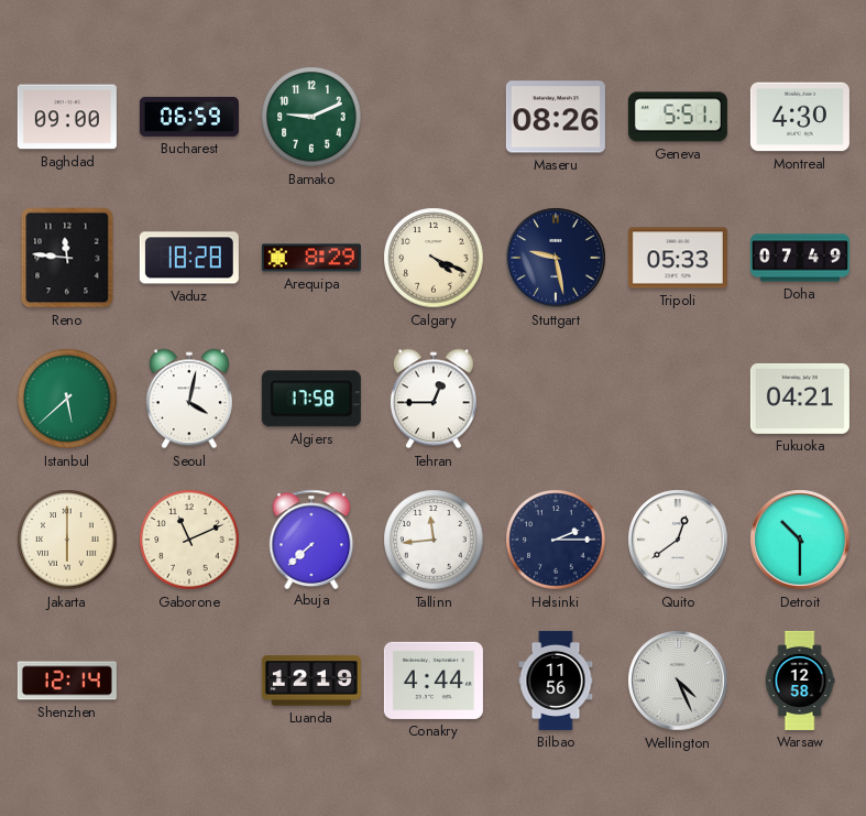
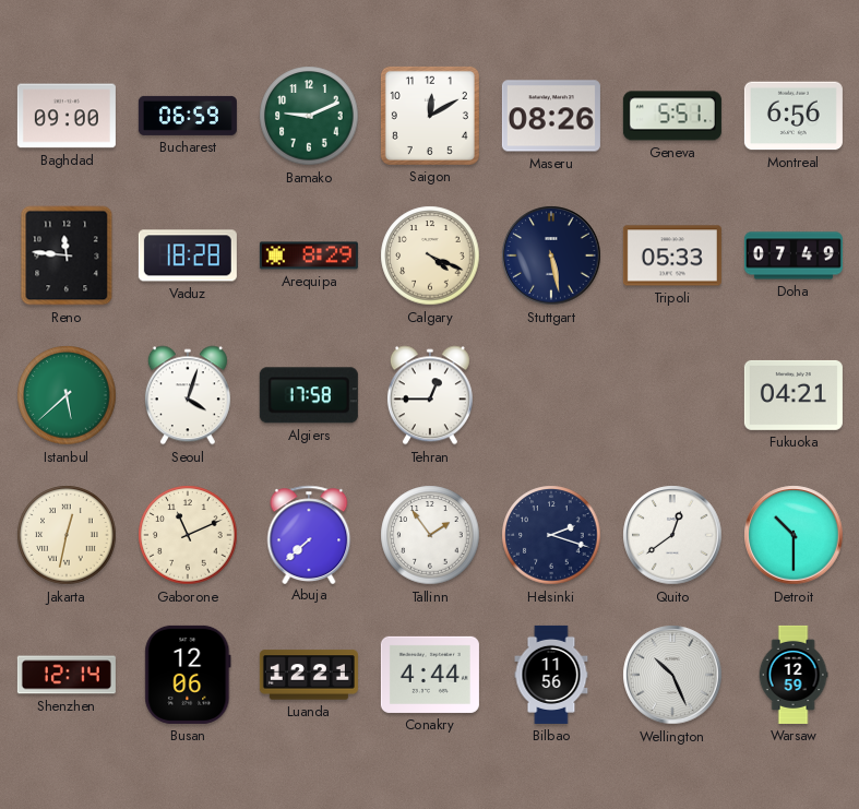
Saigon: none -> 12:10 (430, 116)
Montreal: 4:30 -> 6:56 (794, 116)
Stuttgart: 9:28 -> 5:28 (551, 255)
Seoul: 4:02 -> 4:03 (188, 395)
Jakarta: 6:00 -> 12:32 (67, 535)
Tallinn: 11:44 -> 1:54 (430, 535)
Helsinki: 2:15 -> 2:18 (551, 535)
Busan: none -> 12:06 (188, 675)
Luanda: 12:19 -> 12:21 (309, 675)
Wellington: 4:26 -> 10:26 (672, 675)
Warsaw: 12:58 -> 12:59 (794, 675)
